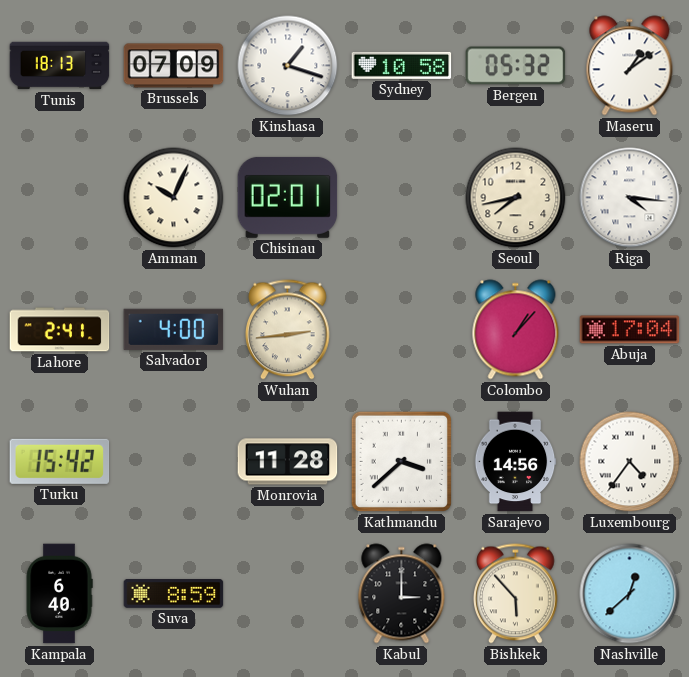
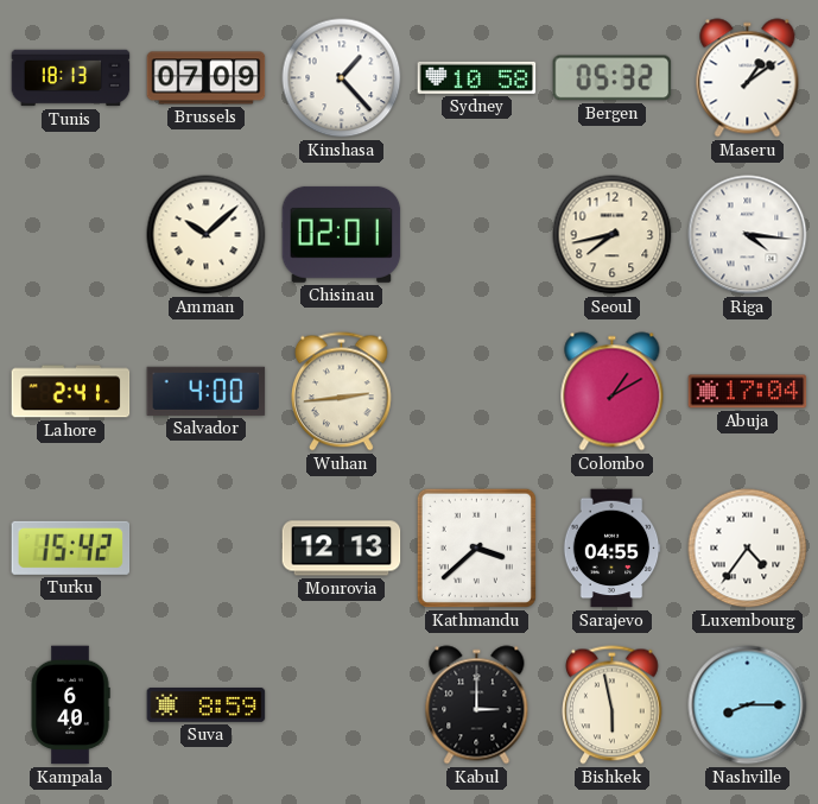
Kinshasa: 1:18 -> 1:23 (342, 78)
Amman: 10:04 -> 10:08 (207, 235)
Colombo: 1:07 -> 1:10 (613, 392)
Monrovia: 11:28 -> 12:13 (342, 549)
Sarajevo: 14:56 -> 04:55 (611, 549)
Bishkek: 5:53 -> 5:58 (613, 705)
Nashville: 12:38 -> 8:15 (748, 705)
